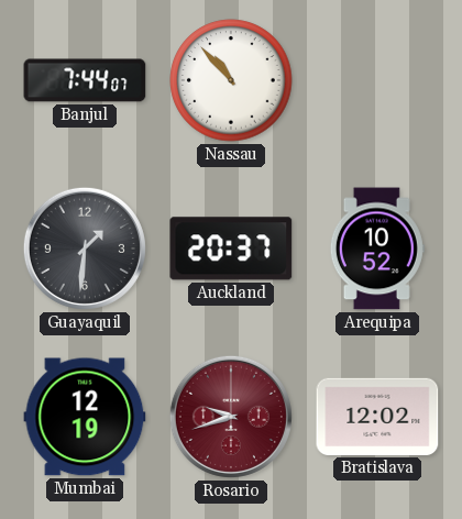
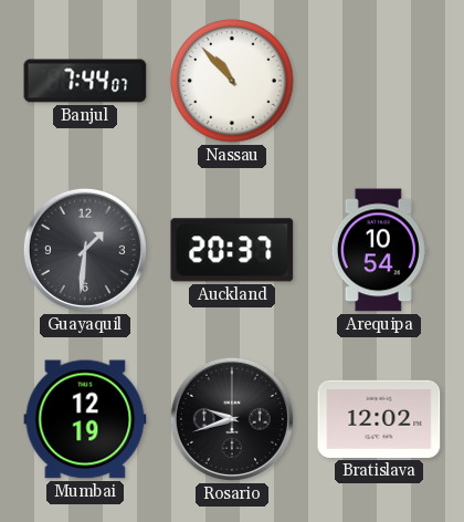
Arequipa: 10:52 -> 10:54 (379, 250)
Rosario dial: burgundy -> black (232, 419)
